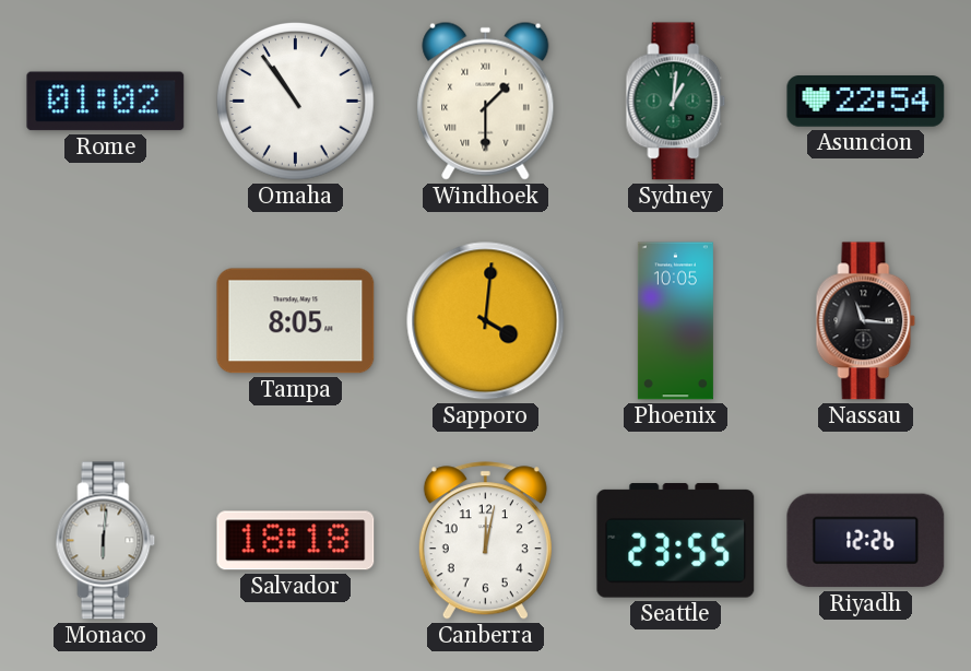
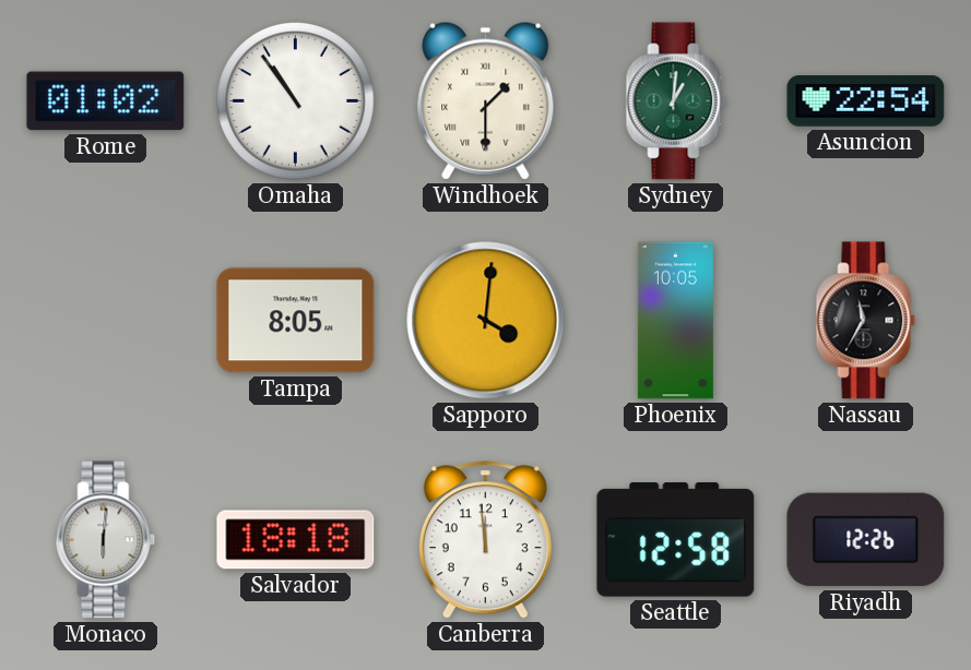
Nassau: 11:16 -> 11:35 (866, 321)
Canberra: 12:02 -> 11:59 (485, 540)
Seattle: 23:55 -> 12:58 (676, 540)
